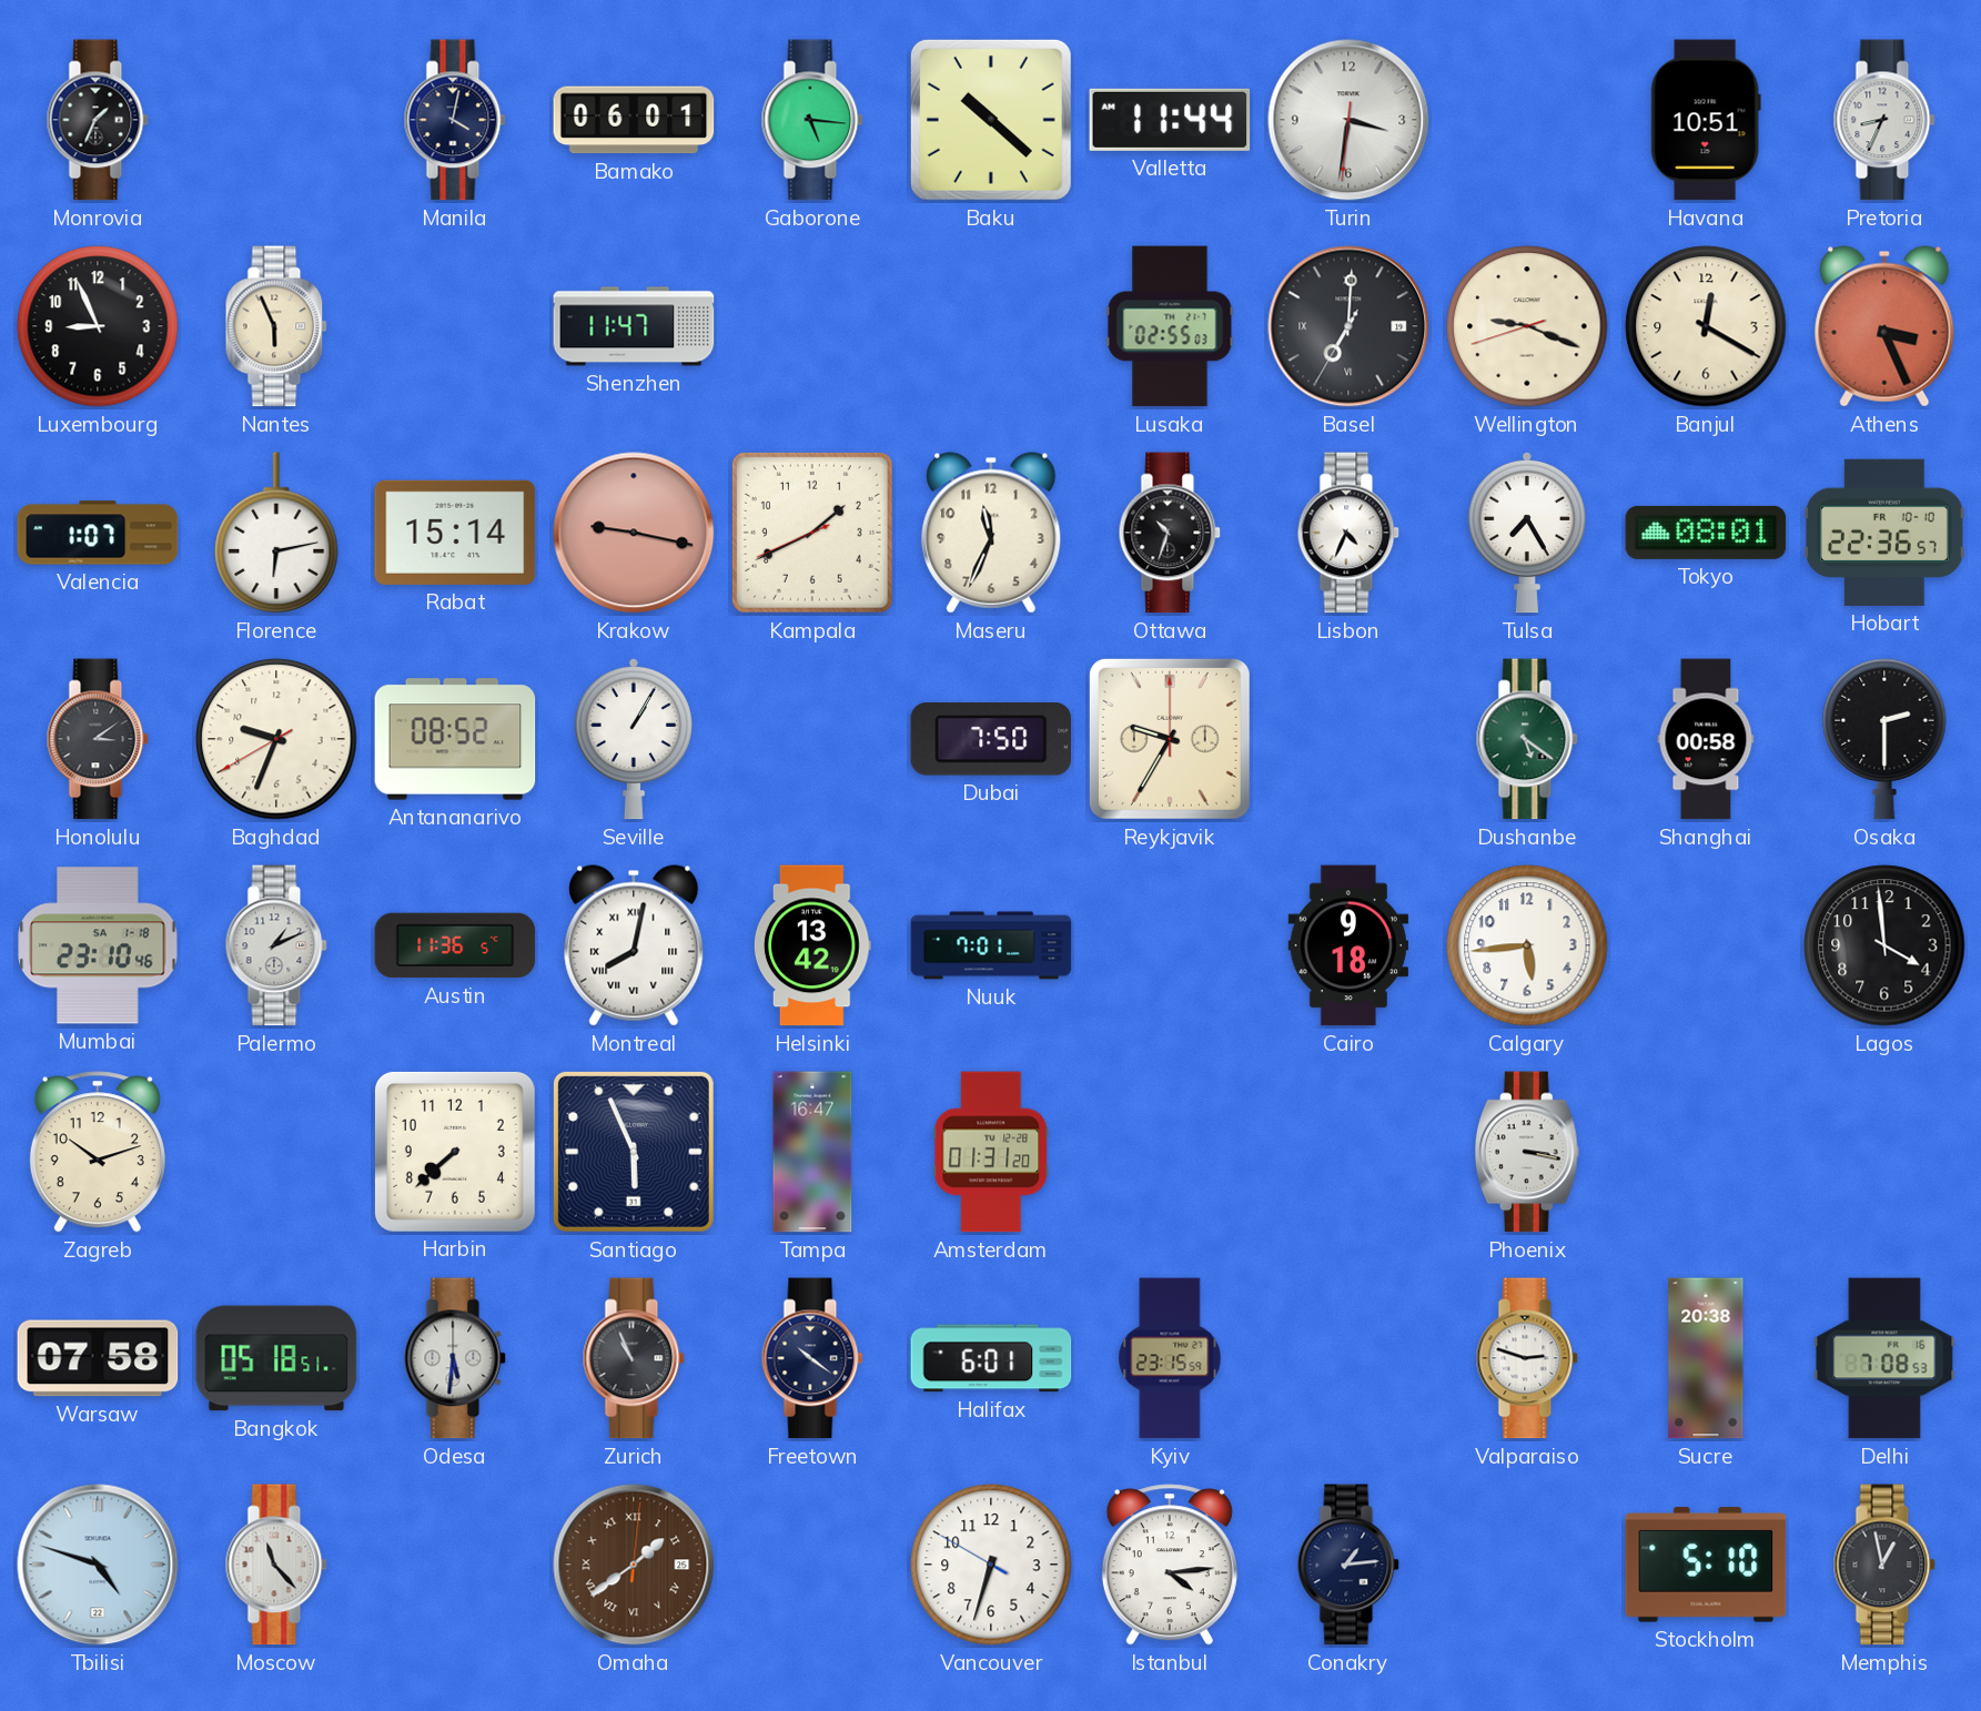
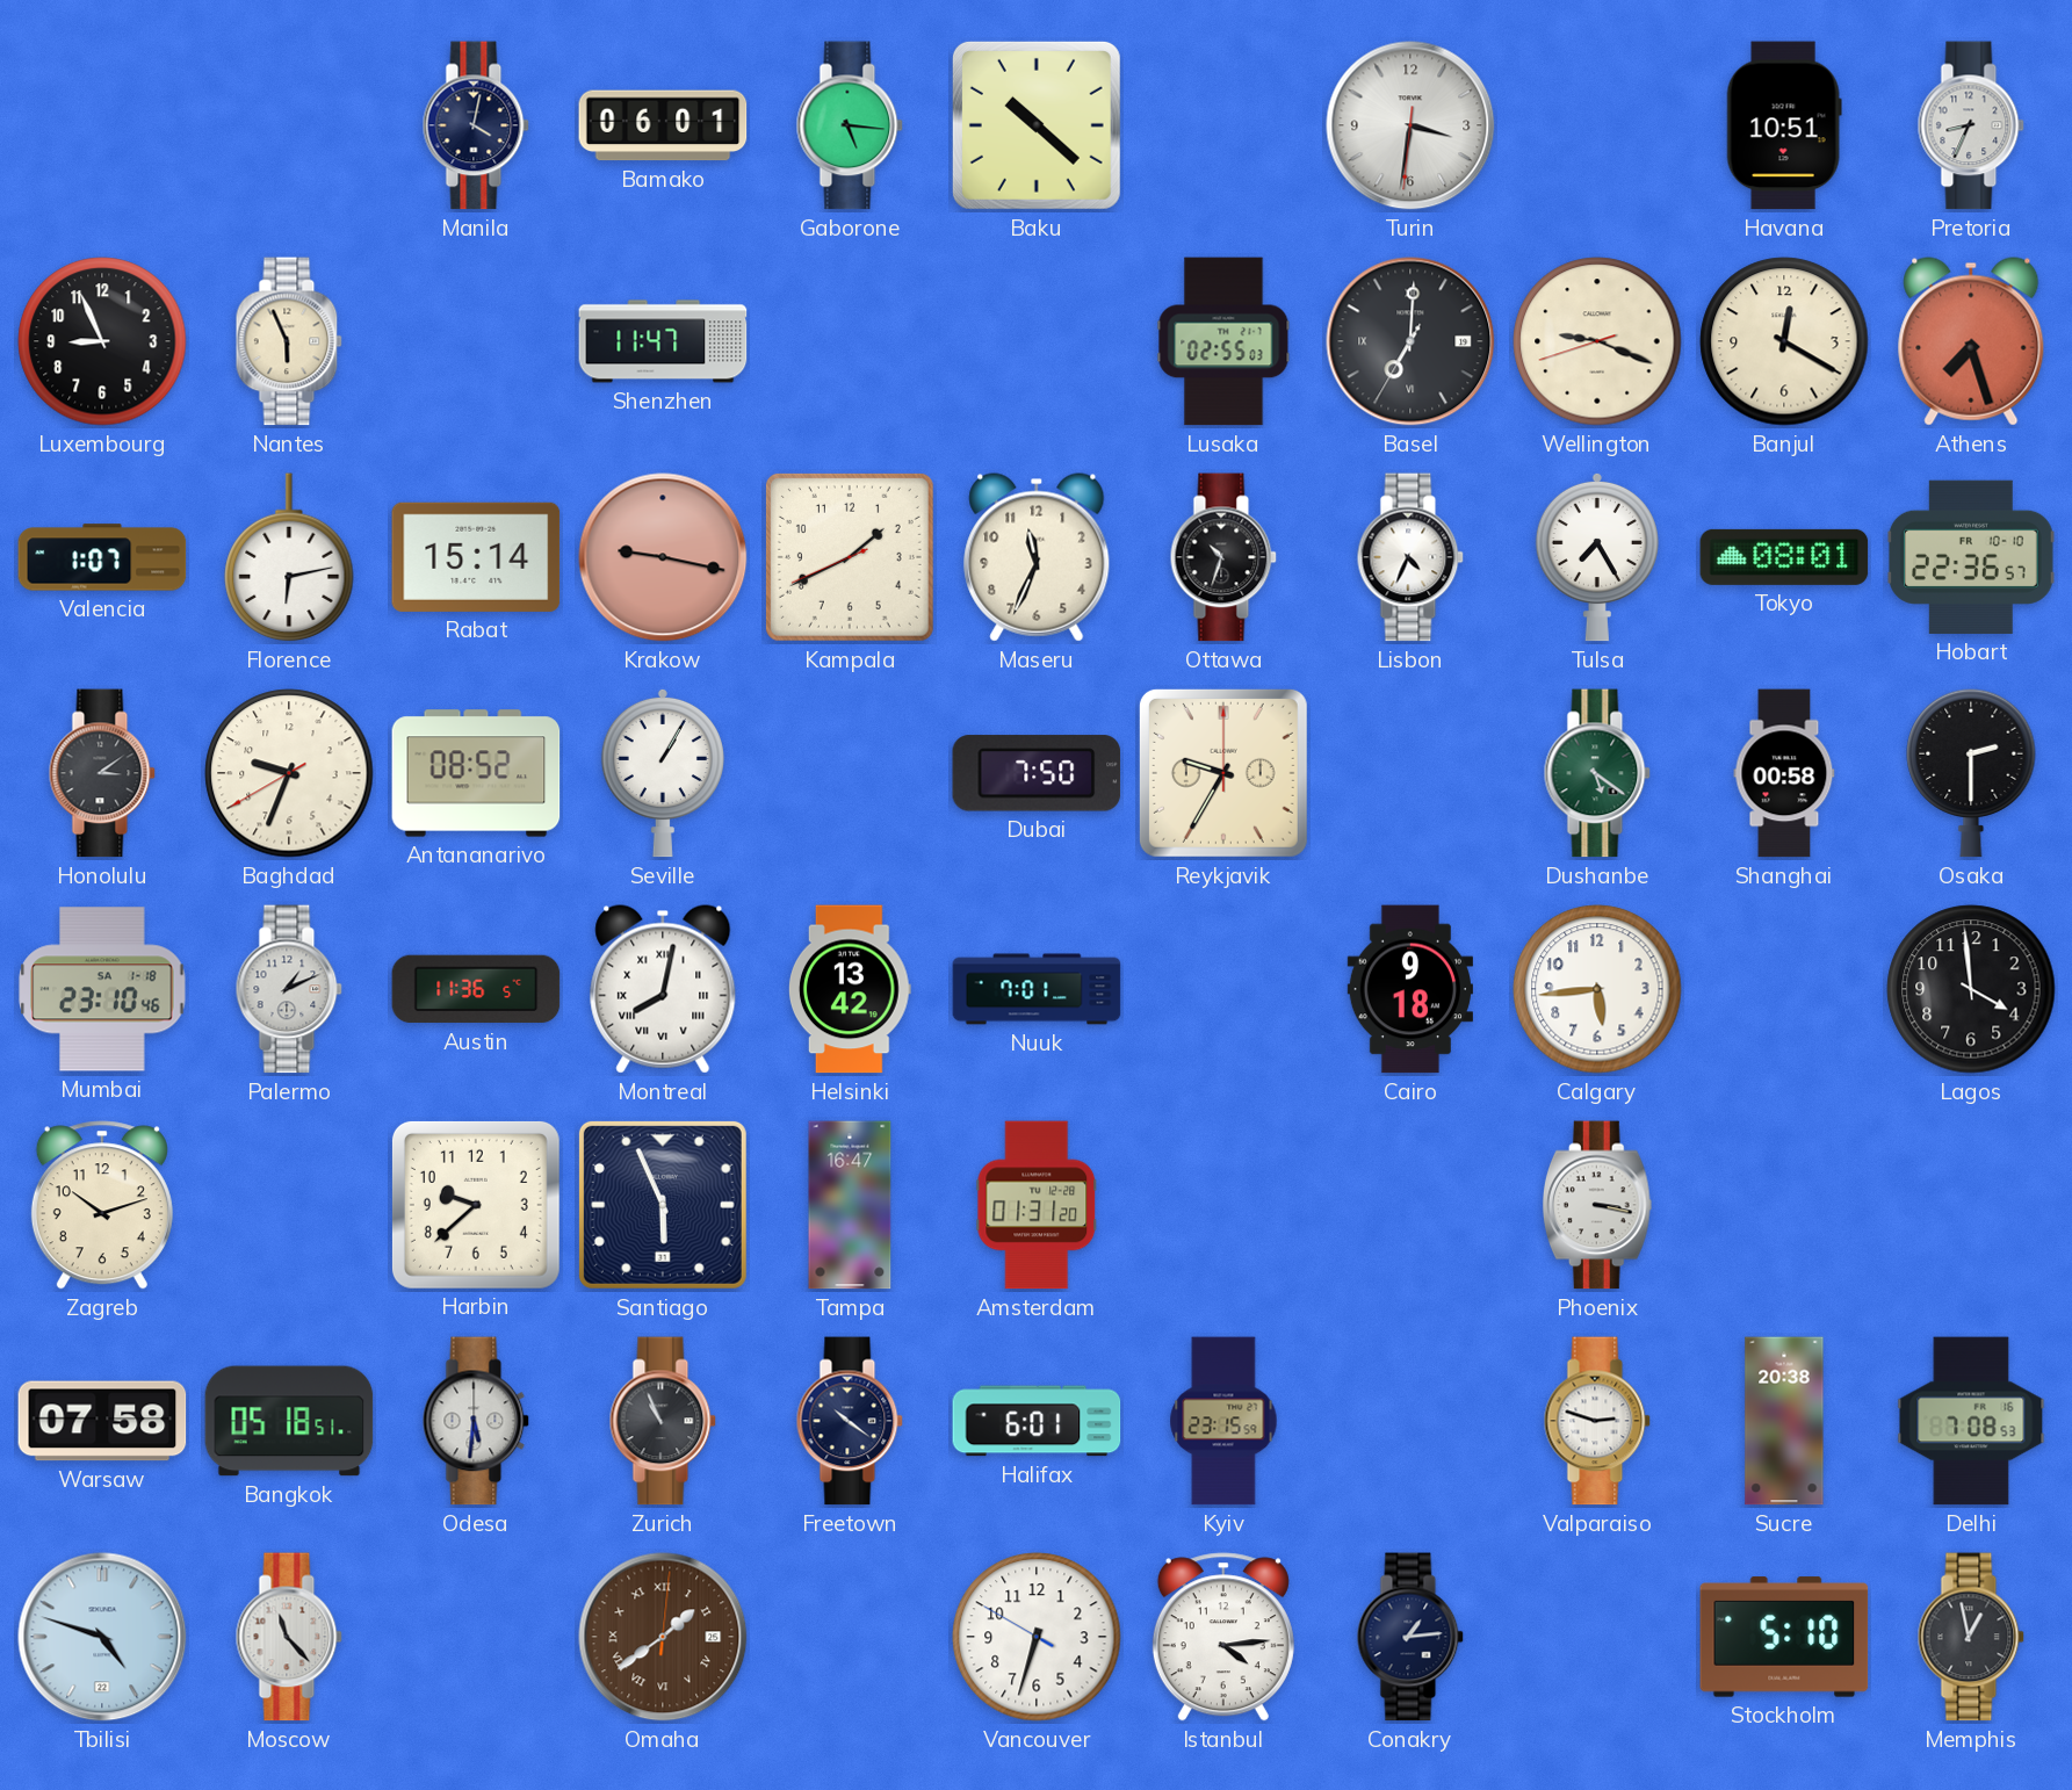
Monrovia: 1:34 -> none (98, 120)
Valletta: 11:44 -> none (1170, 120)
Athens: 3:26 -> 7:27 (1971, 341)
Harbin: 7:38 -> 9:38 (476, 1205)
